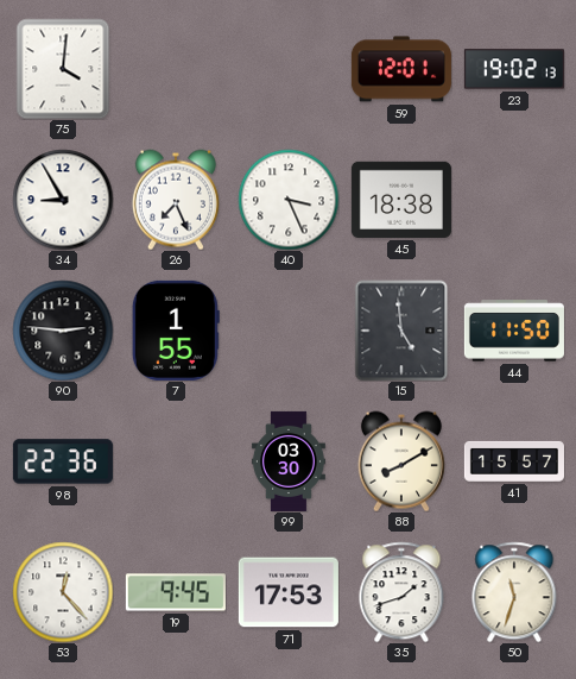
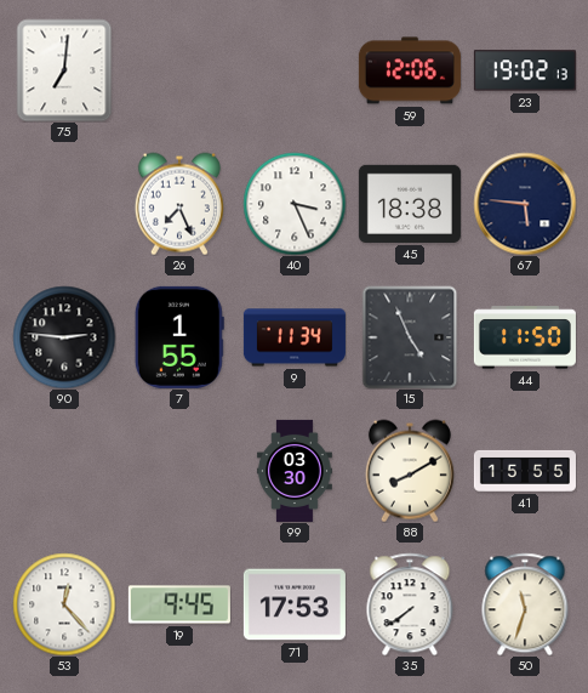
75: 4:01 -> 7:01 (64, 70)
59: 12:01 -> 12:06 (410, 70)
34: 8:55 -> none (63, 200)
67: none -> 5:46 (525, 204)
9: none -> 11:34 (295, 337)
15: 4:59 -> 4:56 (410, 337)
98: 22:36 -> none (63, 461)
41: 15:57 -> 15:55 (525, 471)
35: 1:42 -> 7:39 (410, 604)
